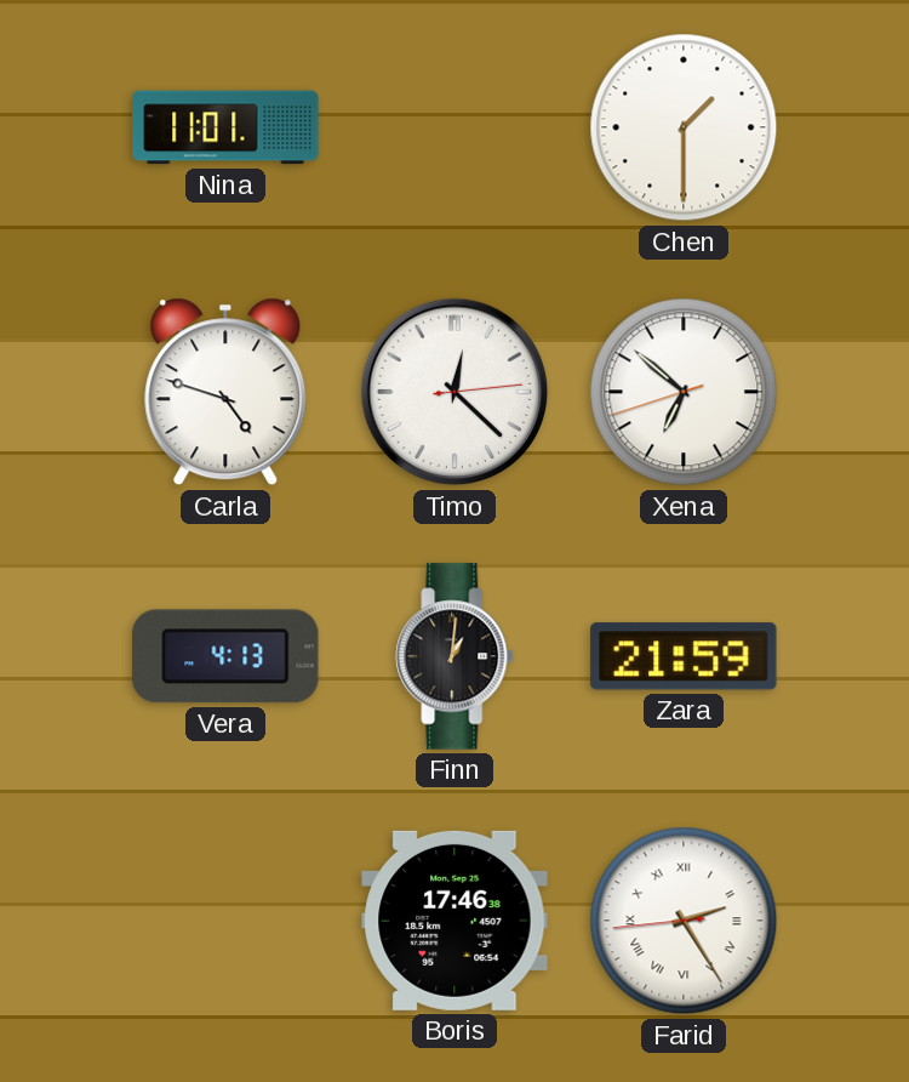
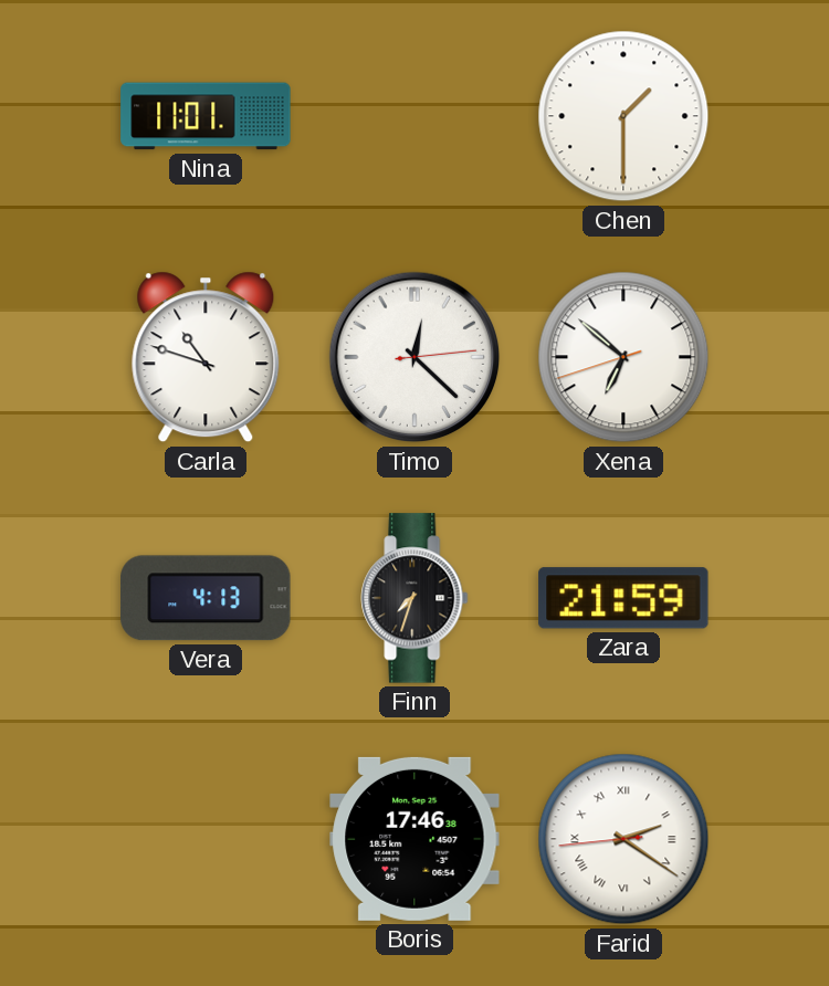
Carla: 4:48 -> 10:48 (206, 357)
Finn: 1:01 -> 7:33 (414, 598)
Farid: 2:24 -> 2:20 (623, 839)
